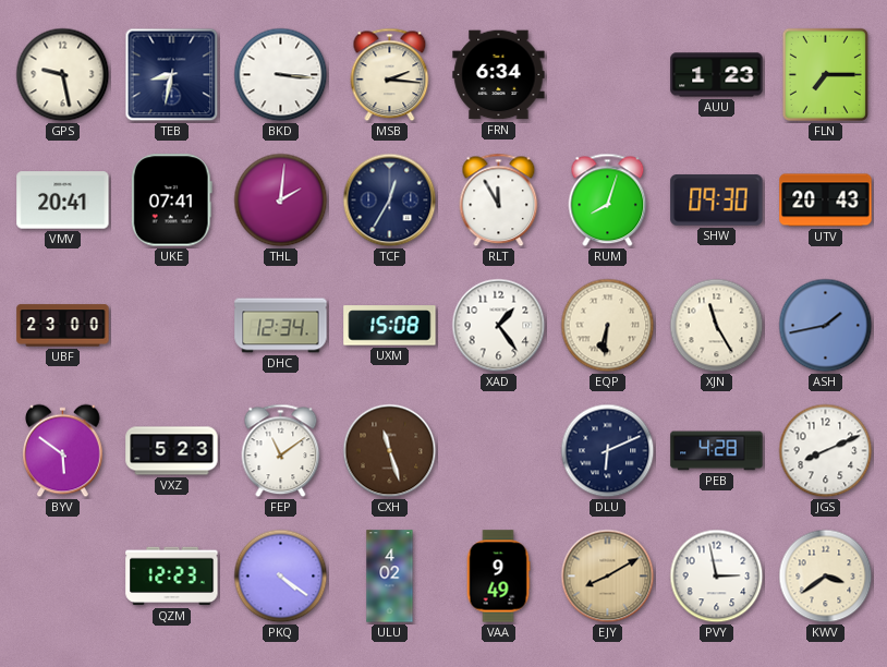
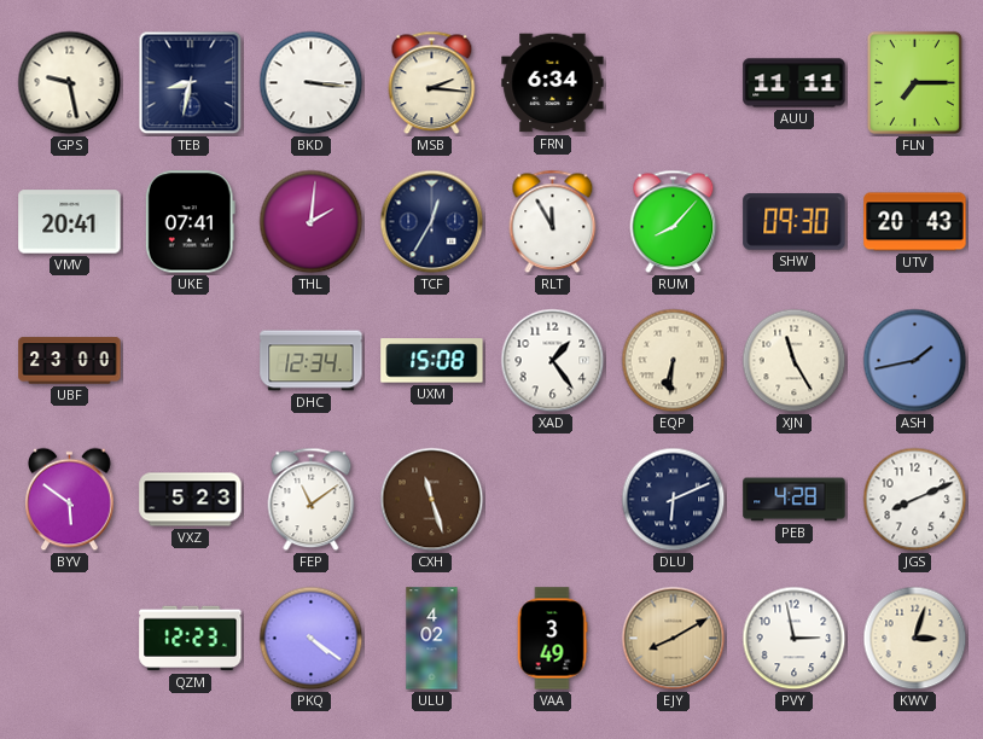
AUU: 1:23 -> 11:11 (795, 83)
RUM: 8:03 -> 8:07 (674, 222)
VAA: 9:49 -> 3:49 (552, 639)
KWV: 3:39 -> 3:03 (915, 639)
